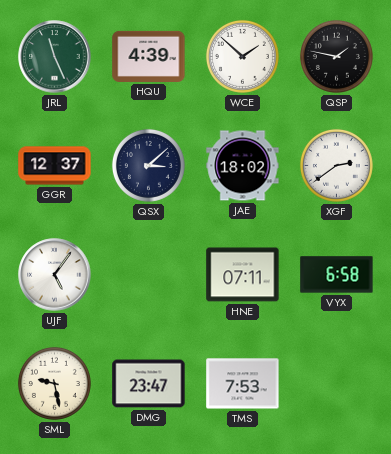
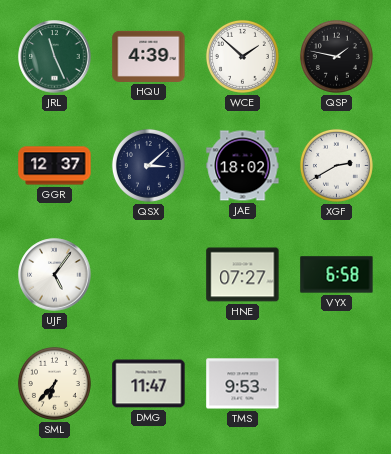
XGF: 2:39 -> 2:40 (336, 165)
HNE: 07:11 -> 07:27 (243, 275)
SML: 9:28 -> 6:37 (54, 383)
DMG: 23:47 -> 11:47 (149, 384)
TMS: 7:53 -> 9:53 (243, 384)
